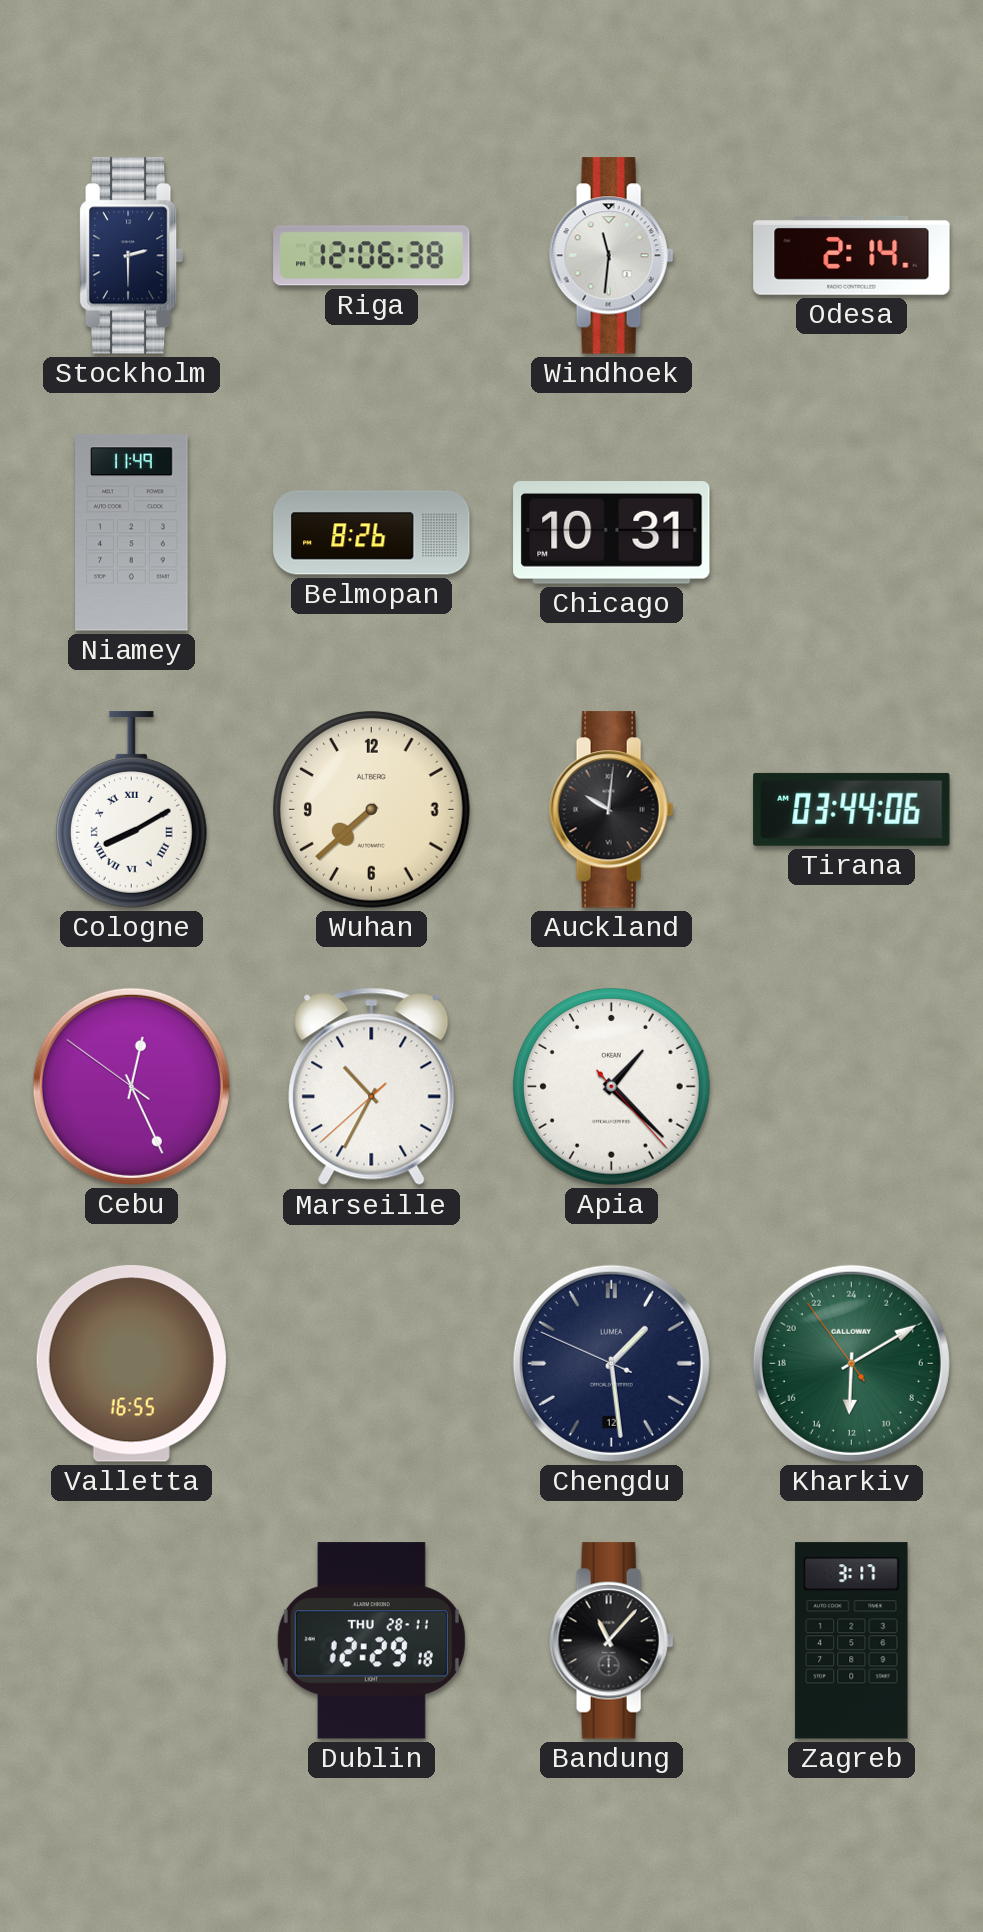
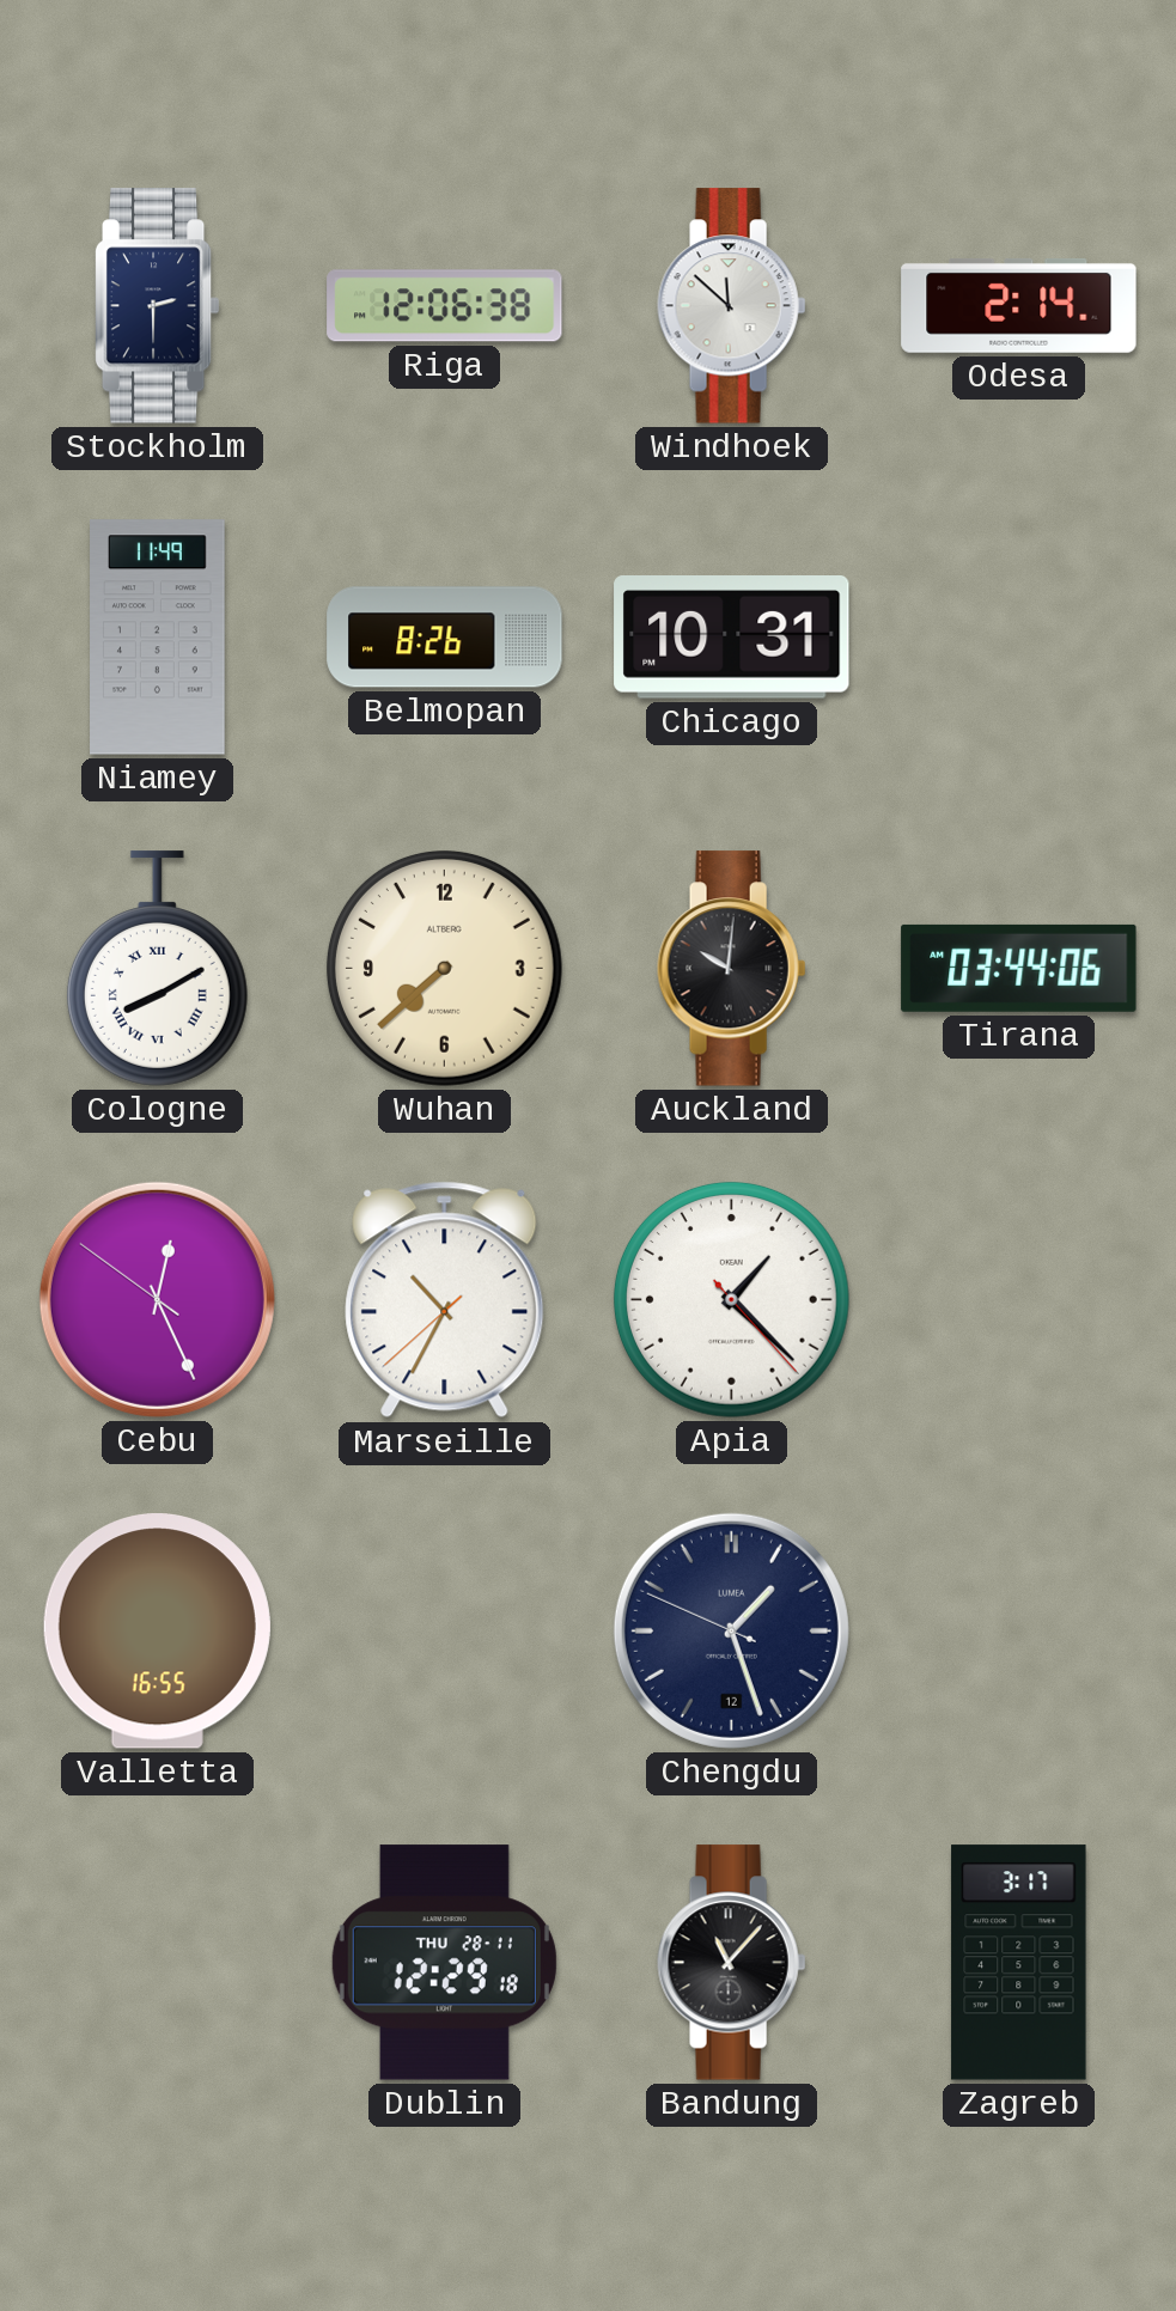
Windhoek: 11:31 -> 11:52 (732, 306)
Chengdu: 1:28 -> 1:26 (731, 1630)
Kharkiv: 12:09 -> none (851, 1363)
